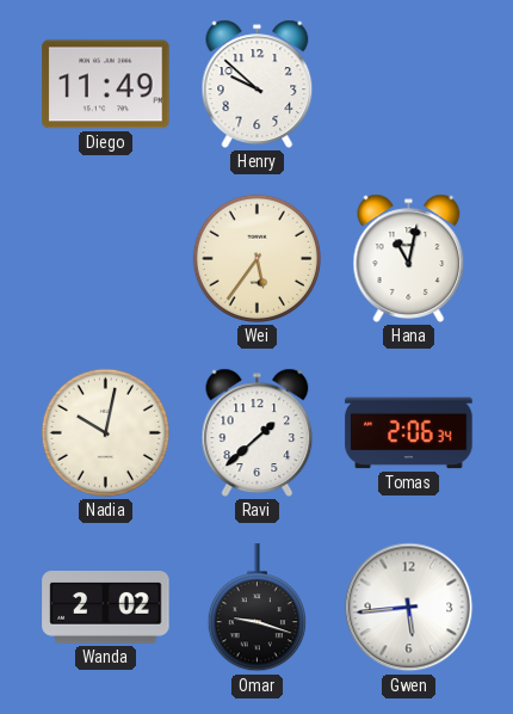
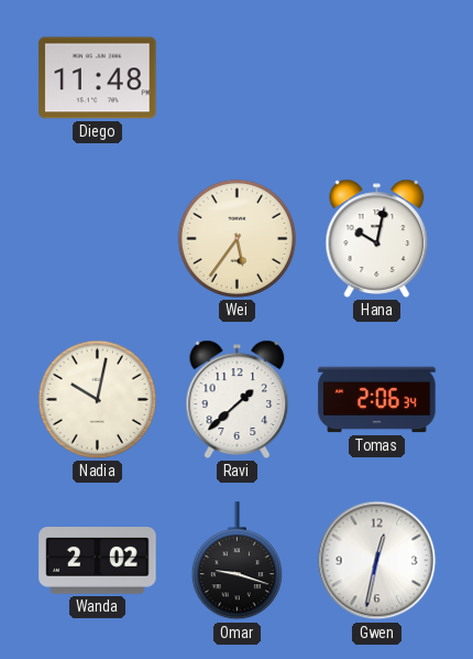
Diego: 11:49 -> 11:48 (98, 78)
Henry: 9:52 -> none (258, 84)
Hana: 11:02 -> 10:02 (377, 238)
Gwen: 5:44 -> 12:32 (377, 561)
